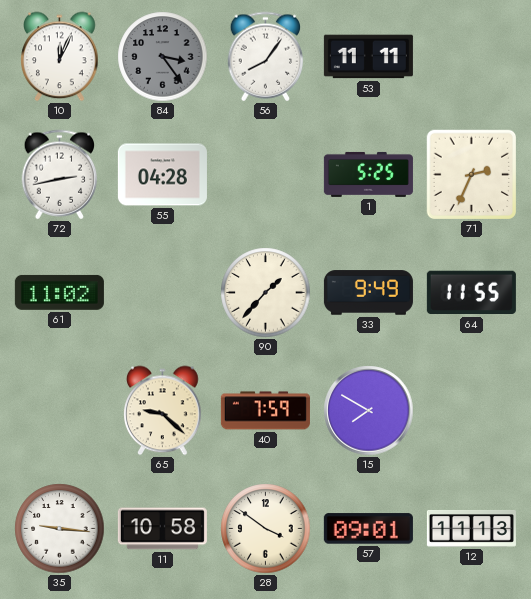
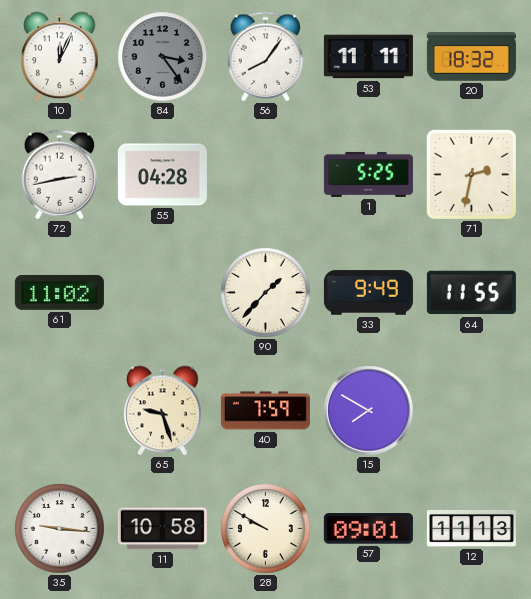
20: none -> 18:32 (471, 57)
71: 2:34 -> 2:32 (471, 175)
65: 9:22 -> 9:27 (163, 411)
28: 3:51 -> 9:50 (266, 529)
